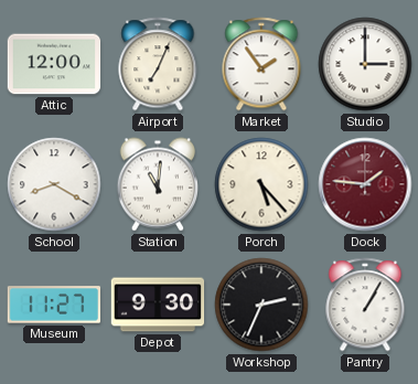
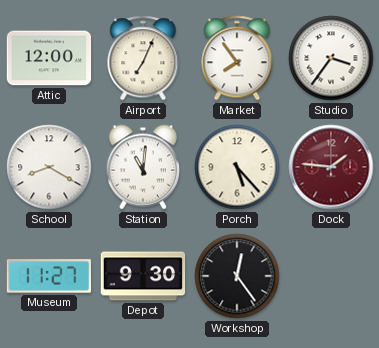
Market: 1:54 -> 7:54 (237, 58)
Studio: 3:00 -> 3:36 (331, 58)
Workshop: 2:34 -> 12:24 (237, 276)
Pantry: 1:05 -> none (365, 305)
